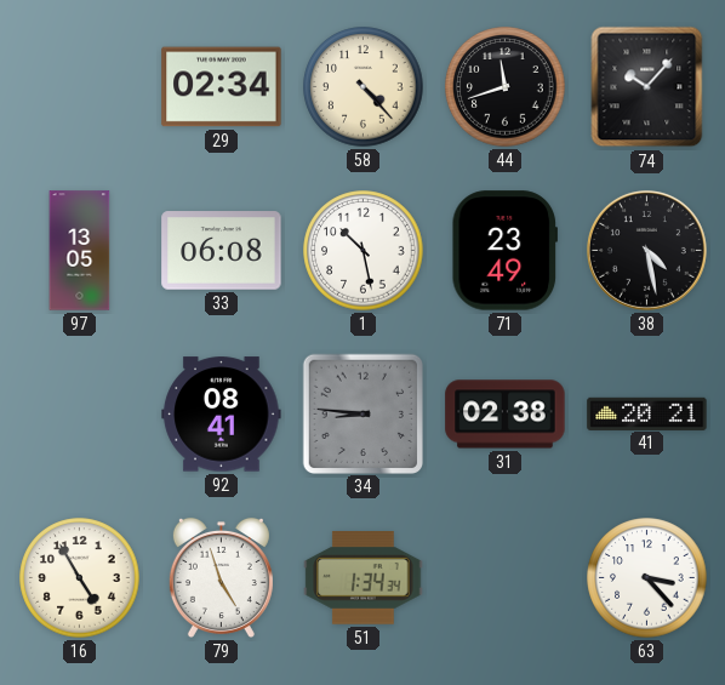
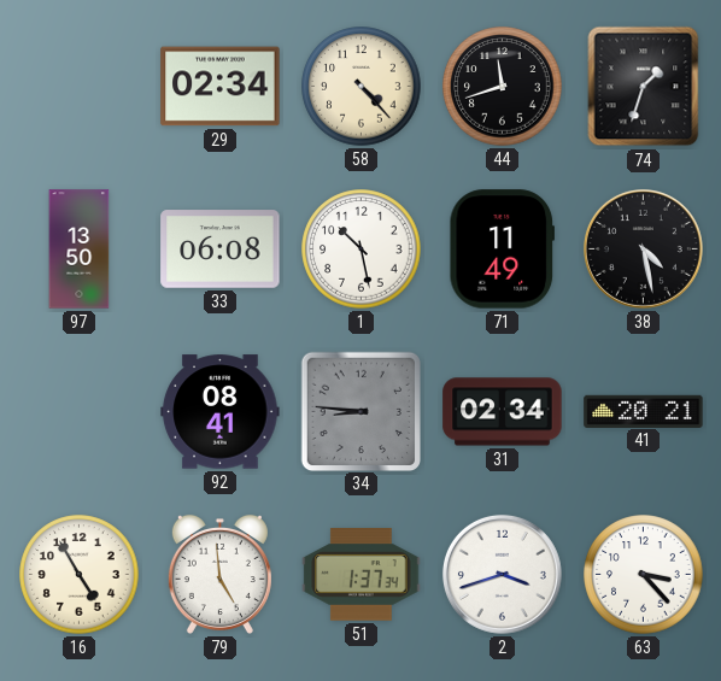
74: 10:07 -> 1:33 (644, 87)
97: 13:05 -> 13:50 (80, 249)
71: 23:49 -> 11:49 (502, 249)
31: 02:38 -> 02:34 (503, 412)
79: 4:57 -> 4:59 (219, 574)
51: 1:34 -> 1:37 (362, 575)
2: none -> 3:42 (502, 574)
